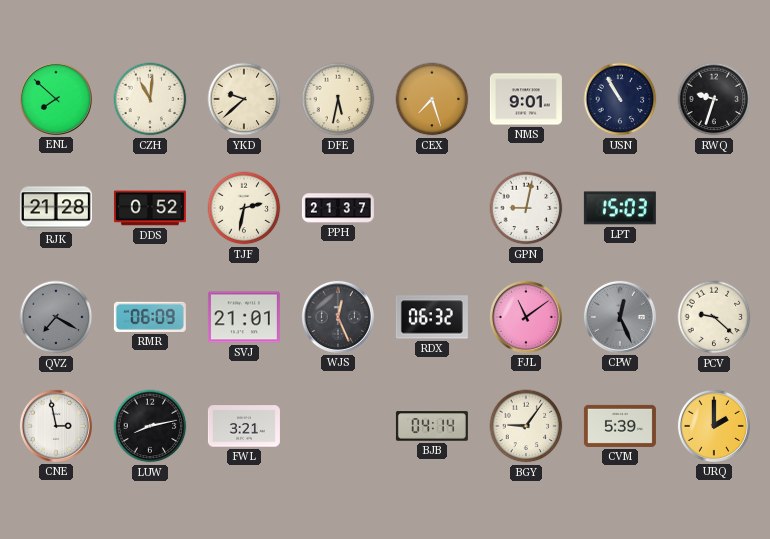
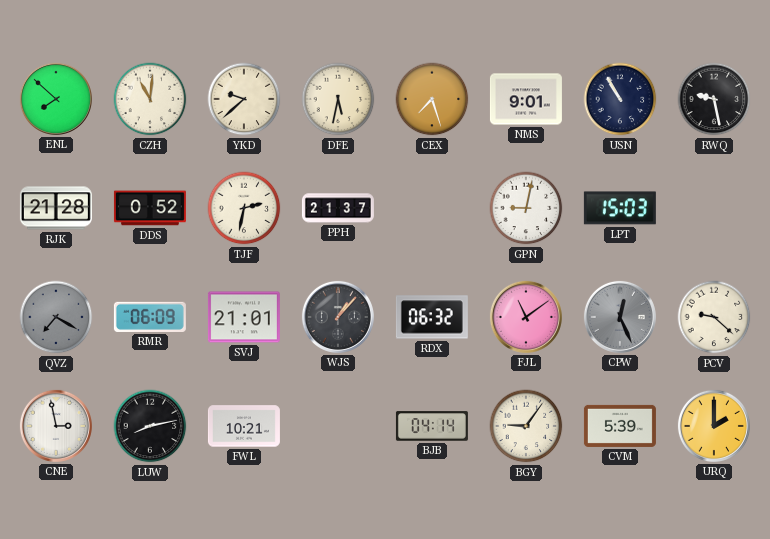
RWQ: 9:33 -> 9:28 (714, 99)
WJS: 12:26 -> 1:07 (338, 317)
FWL: 3:21 -> 10:21 (244, 426)
